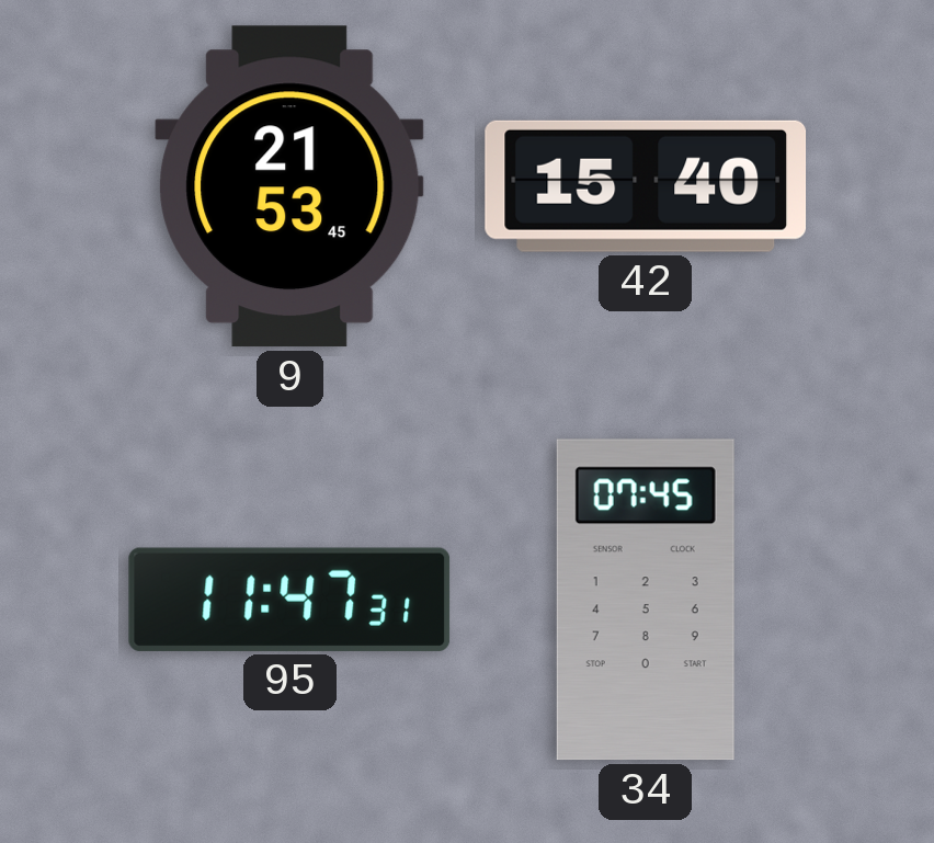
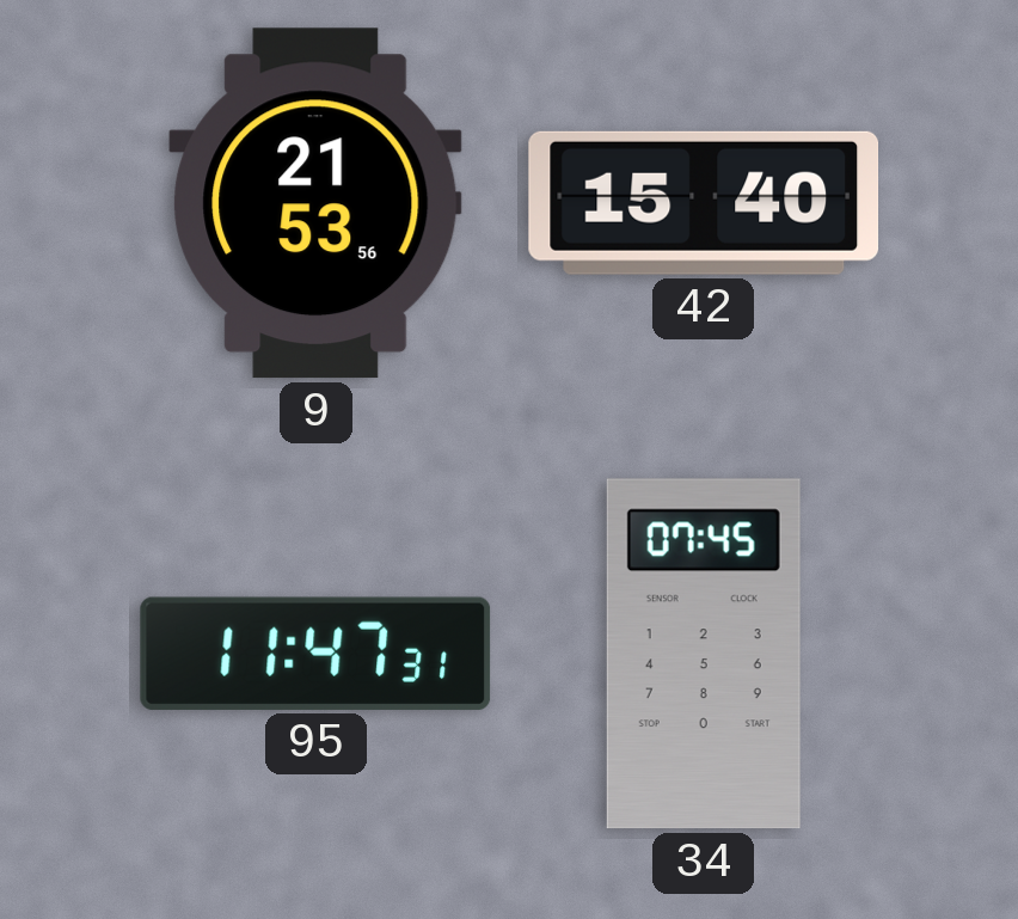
9: 21:53:45 -> 21:53:56 (315, 203)
